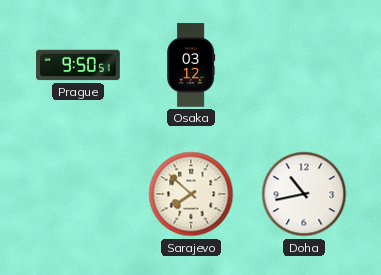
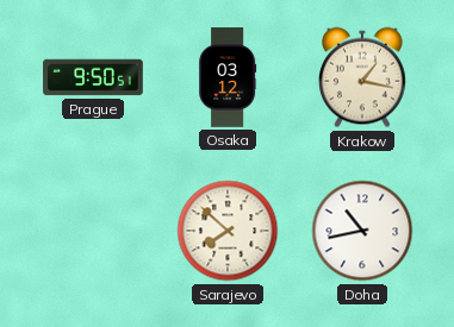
Krakow: none -> 1:17 (363, 77)
